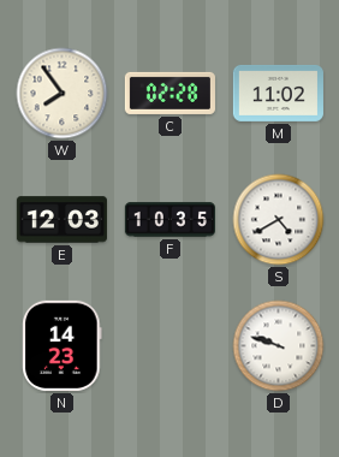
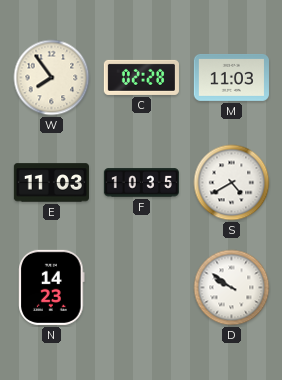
M: 11:02 -> 11:03 (231, 77)
E: 12:03 -> 11:03 (51, 183)
D: 9:48 -> 9:51 (232, 288)
